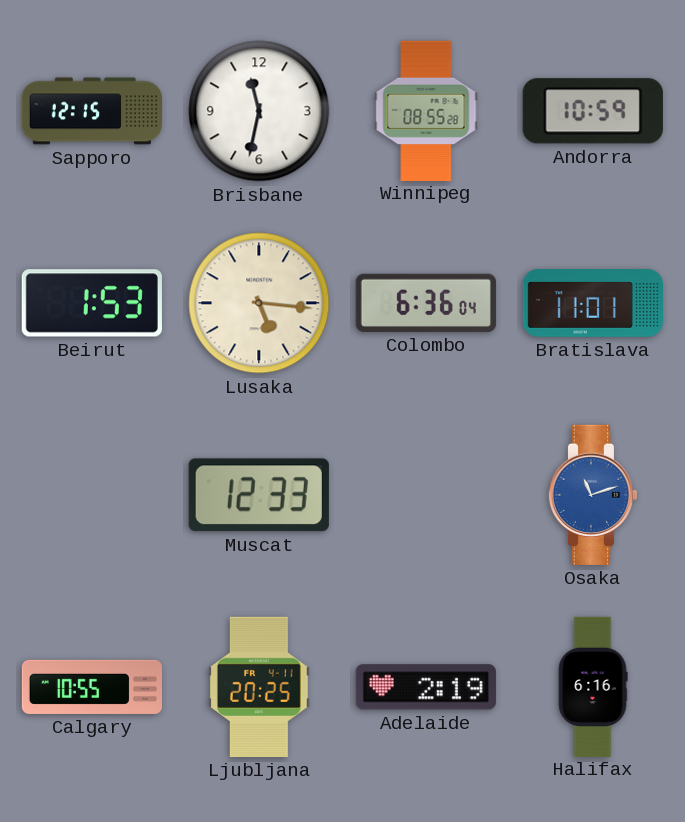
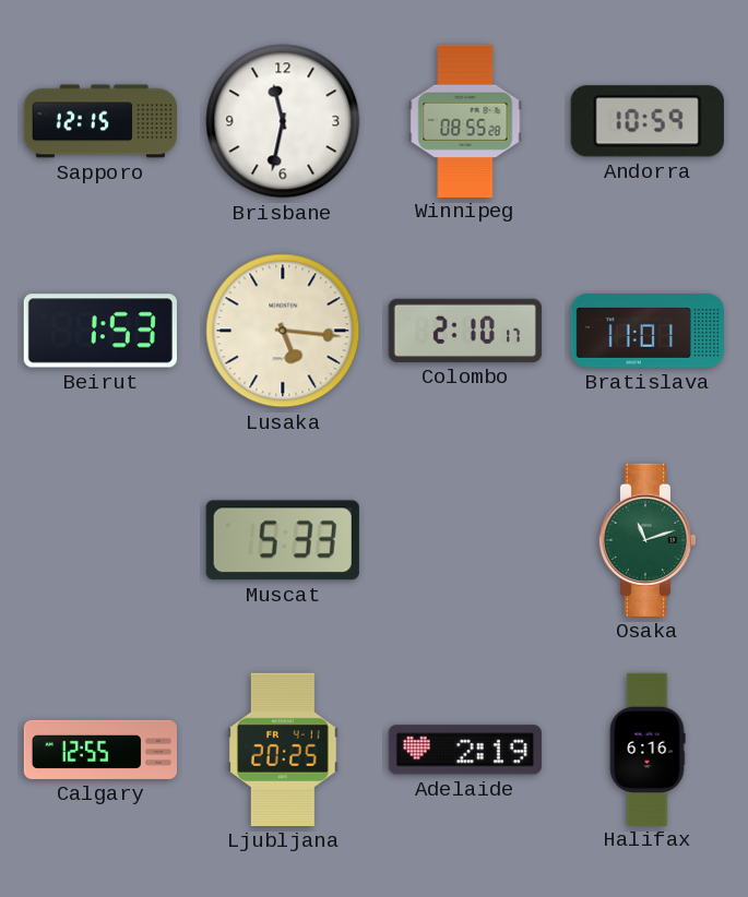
Colombo: 6:36 -> 2:10 (465, 331)
Muscat: 12:33 -> 5:33 (283, 540)
Osaka dial: blue -> green (648, 540)
Calgary: 10:55 -> 12:55 (99, 750)
